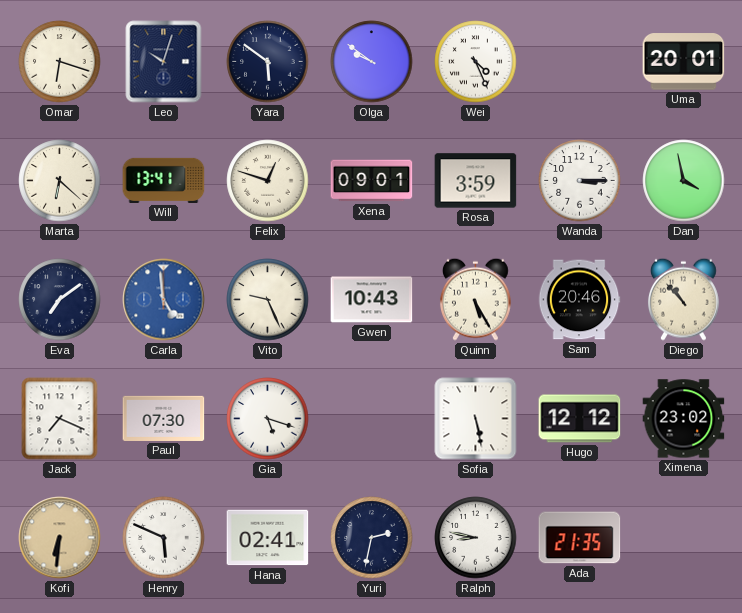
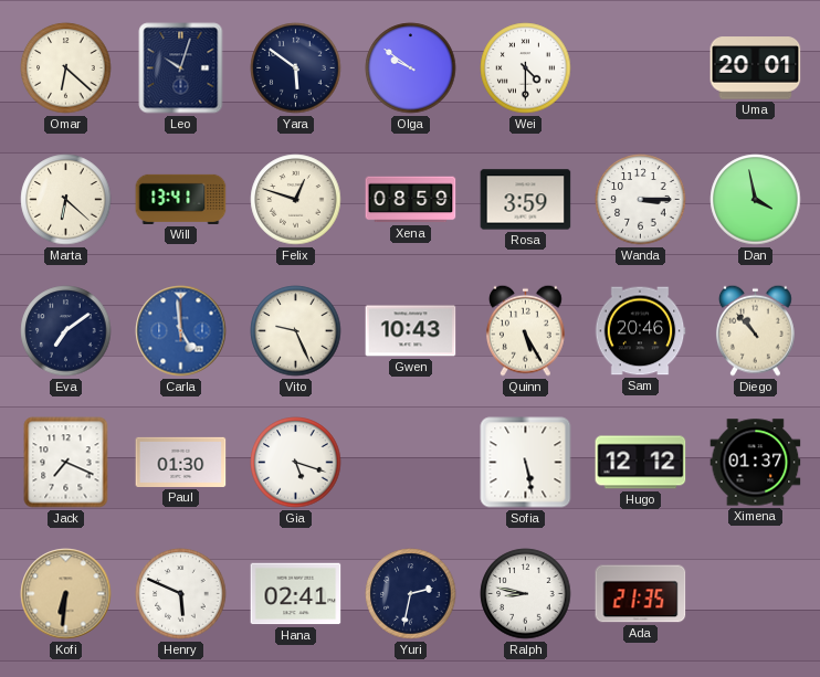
Omar: 6:18 -> 6:22 (66, 68)
Wei: 4:26 -> 4:30 (526, 68)
Xena: 09:01 -> 08:59 (411, 200)
Paul: 07:30 -> 01:30 (181, 462)
Ximena: 23:02 -> 01:37 (756, 463)
